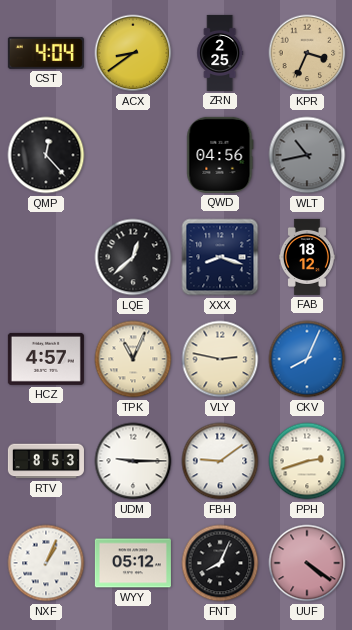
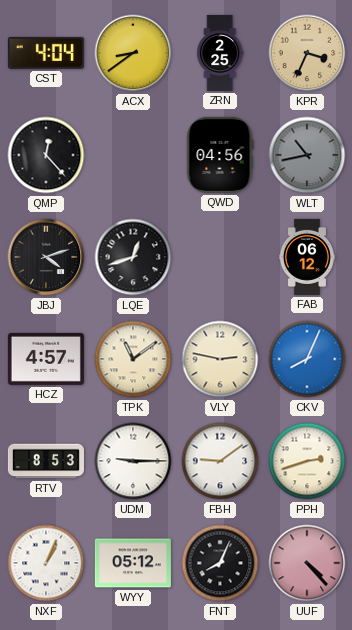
JBJ: none -> 4:12 (46, 257)
LQE: 12:38 -> 12:42 (133, 257)
XXX: 8:18 -> none (220, 257)
FAB: 18:12 -> 06:12 (307, 257)
TPK: 11:04 -> 11:09 (133, 359)
UUF: 4:21 -> 4:23 (307, 563)
